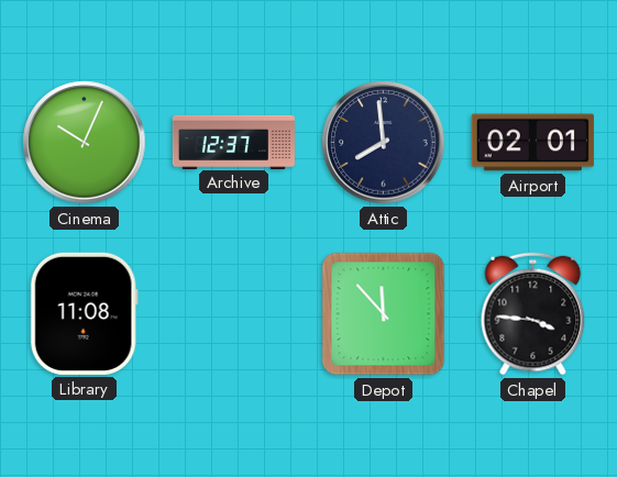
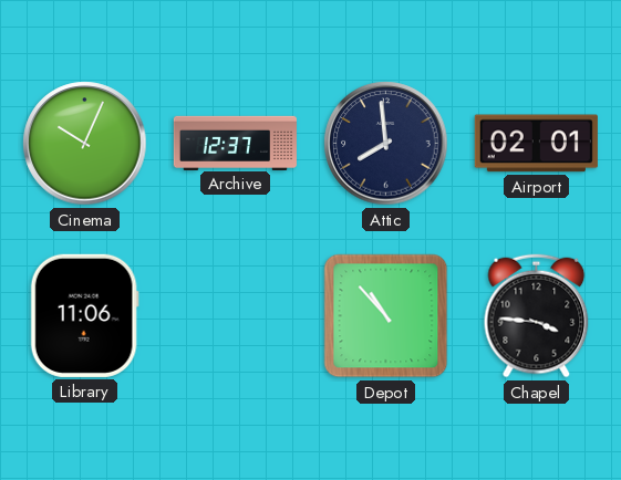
Library: 11:08 -> 11:06 (84, 315)
Depot: 11:53 -> 10:53 (386, 316)
